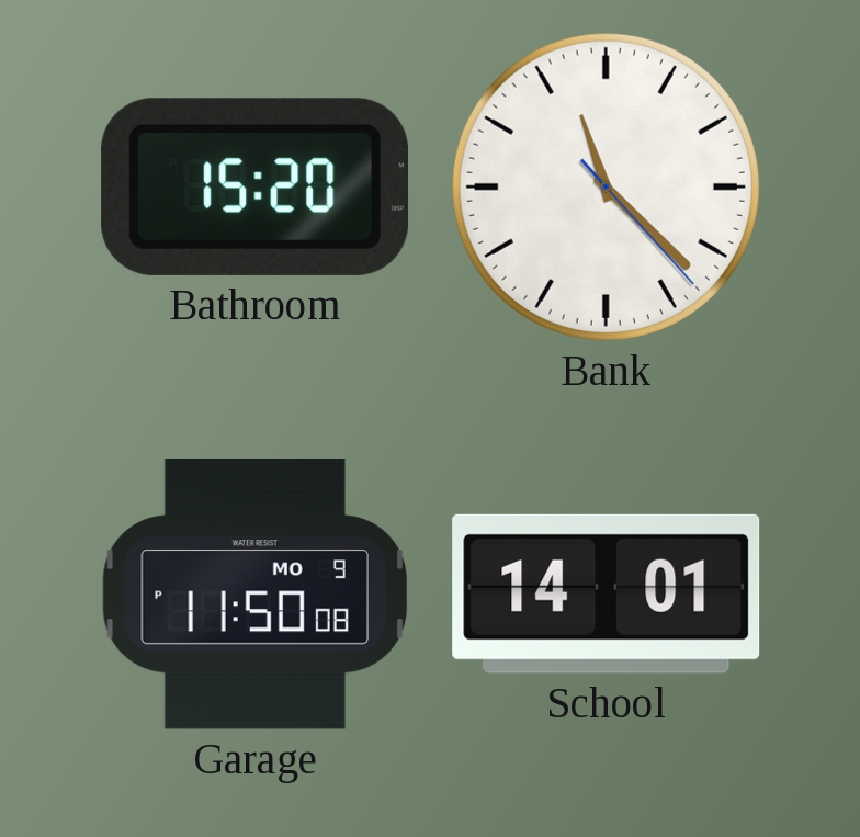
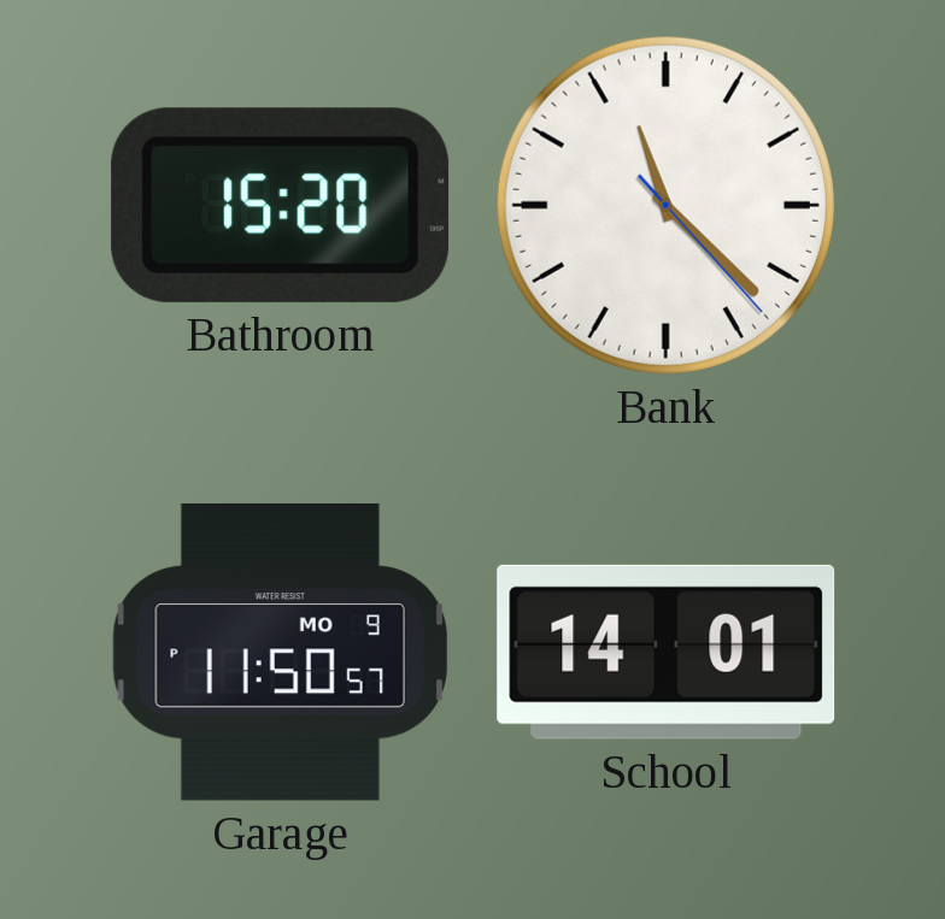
Garage: 11:50:08 PM -> 11:50:57 PM (280, 653)
